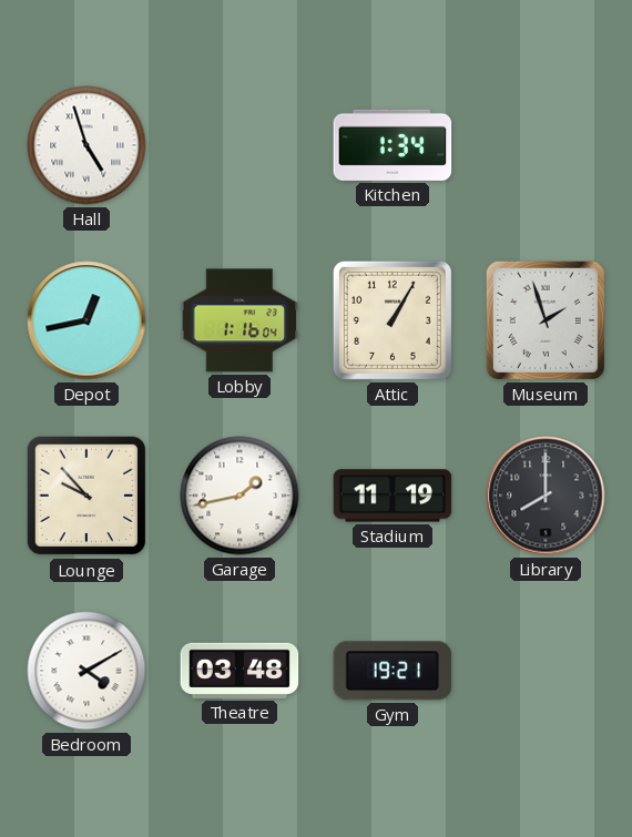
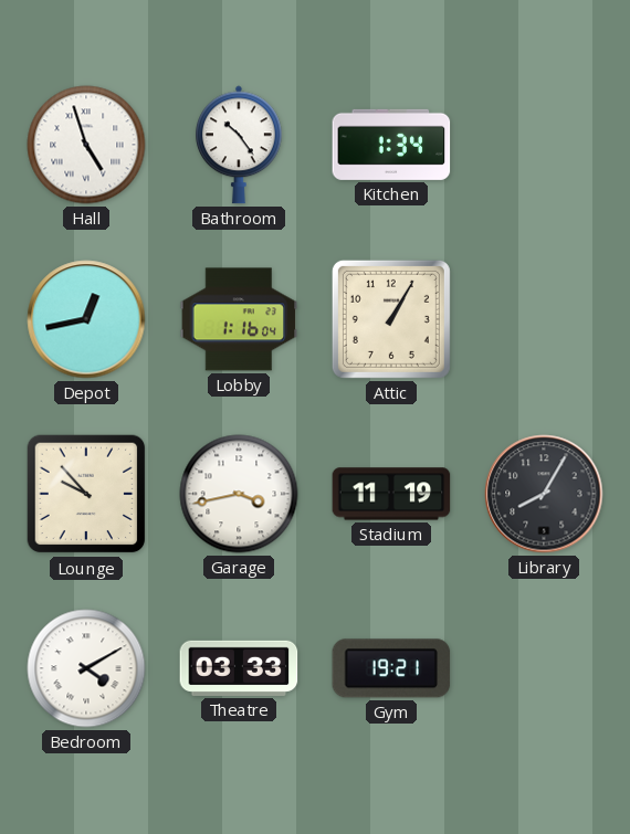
Bathroom: none -> 10:24 (240, 145)
Museum: 1:57 -> none (546, 320)
Garage: 1:43 -> 3:43 (239, 494)
Library: 8:00 -> 8:05 (544, 494)
Theatre: 03:48 -> 03:33 (239, 668)
